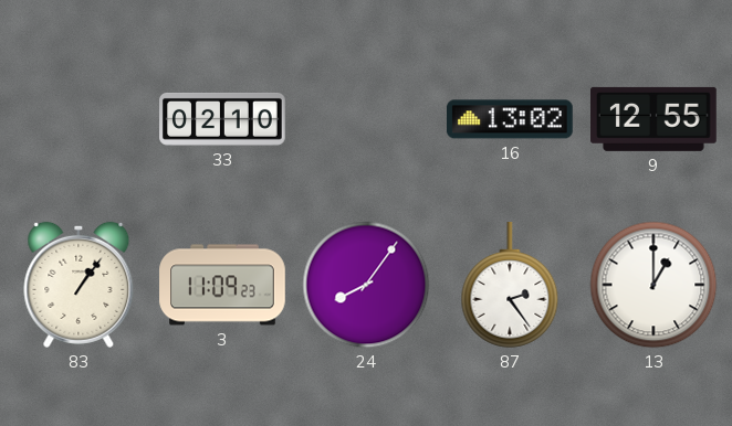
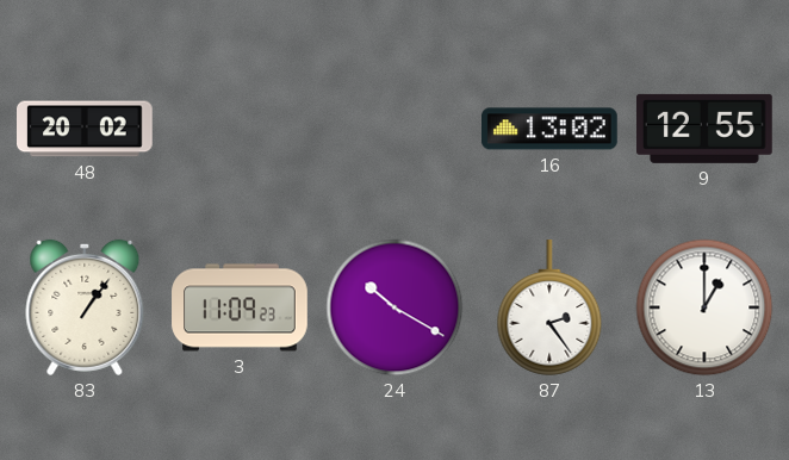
48: none -> 20:02 (86, 129)
33: 02:10 -> none (222, 119)
24: 8:06 -> 10:20 (394, 307)
